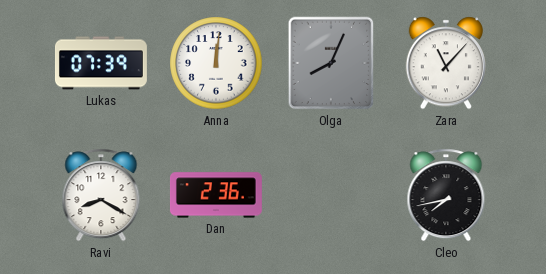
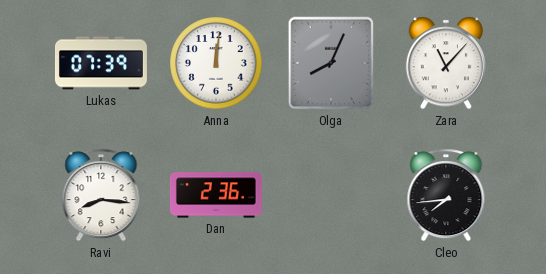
Ravi: 8:20 -> 8:16 (101, 195)
Cleo: 7:43 -> 7:44 (446, 195)
